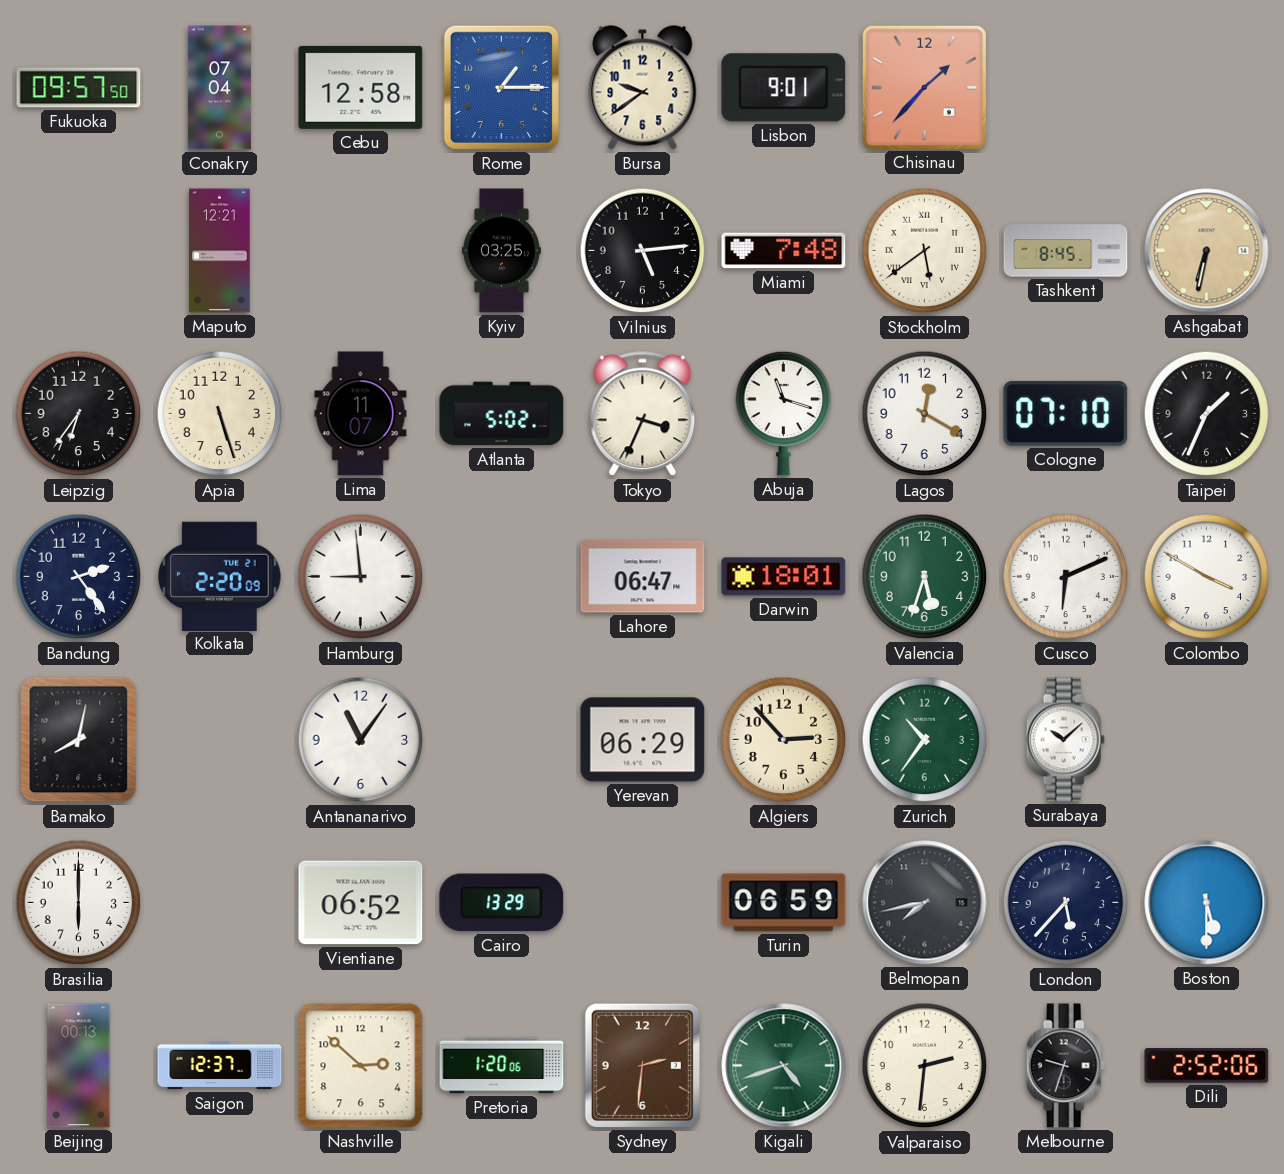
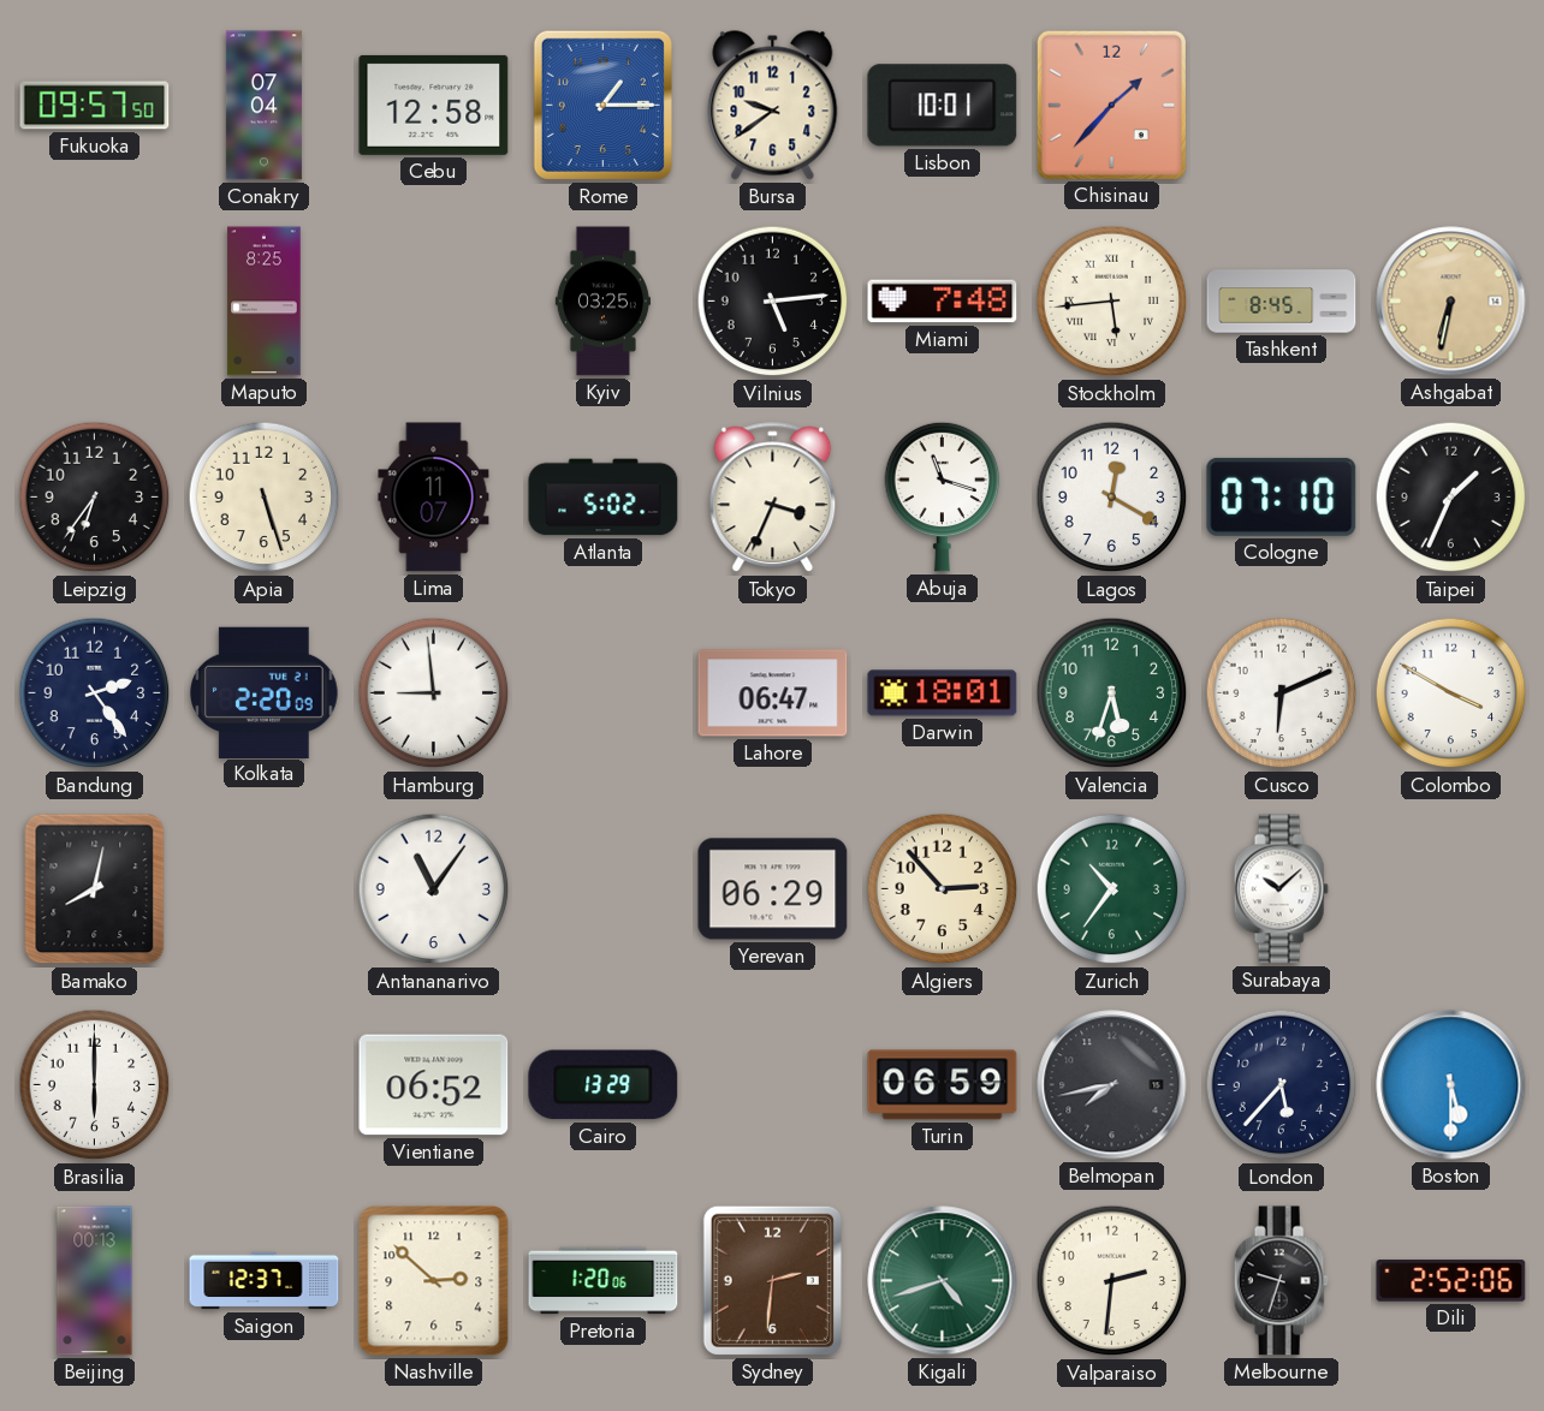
Lisbon: 9:01 -> 10:01 (943, 106)
Maputo: 12:21 -> 8:25 (265, 302)
Stockholm: 5:39 -> 5:44 (1112, 302)
